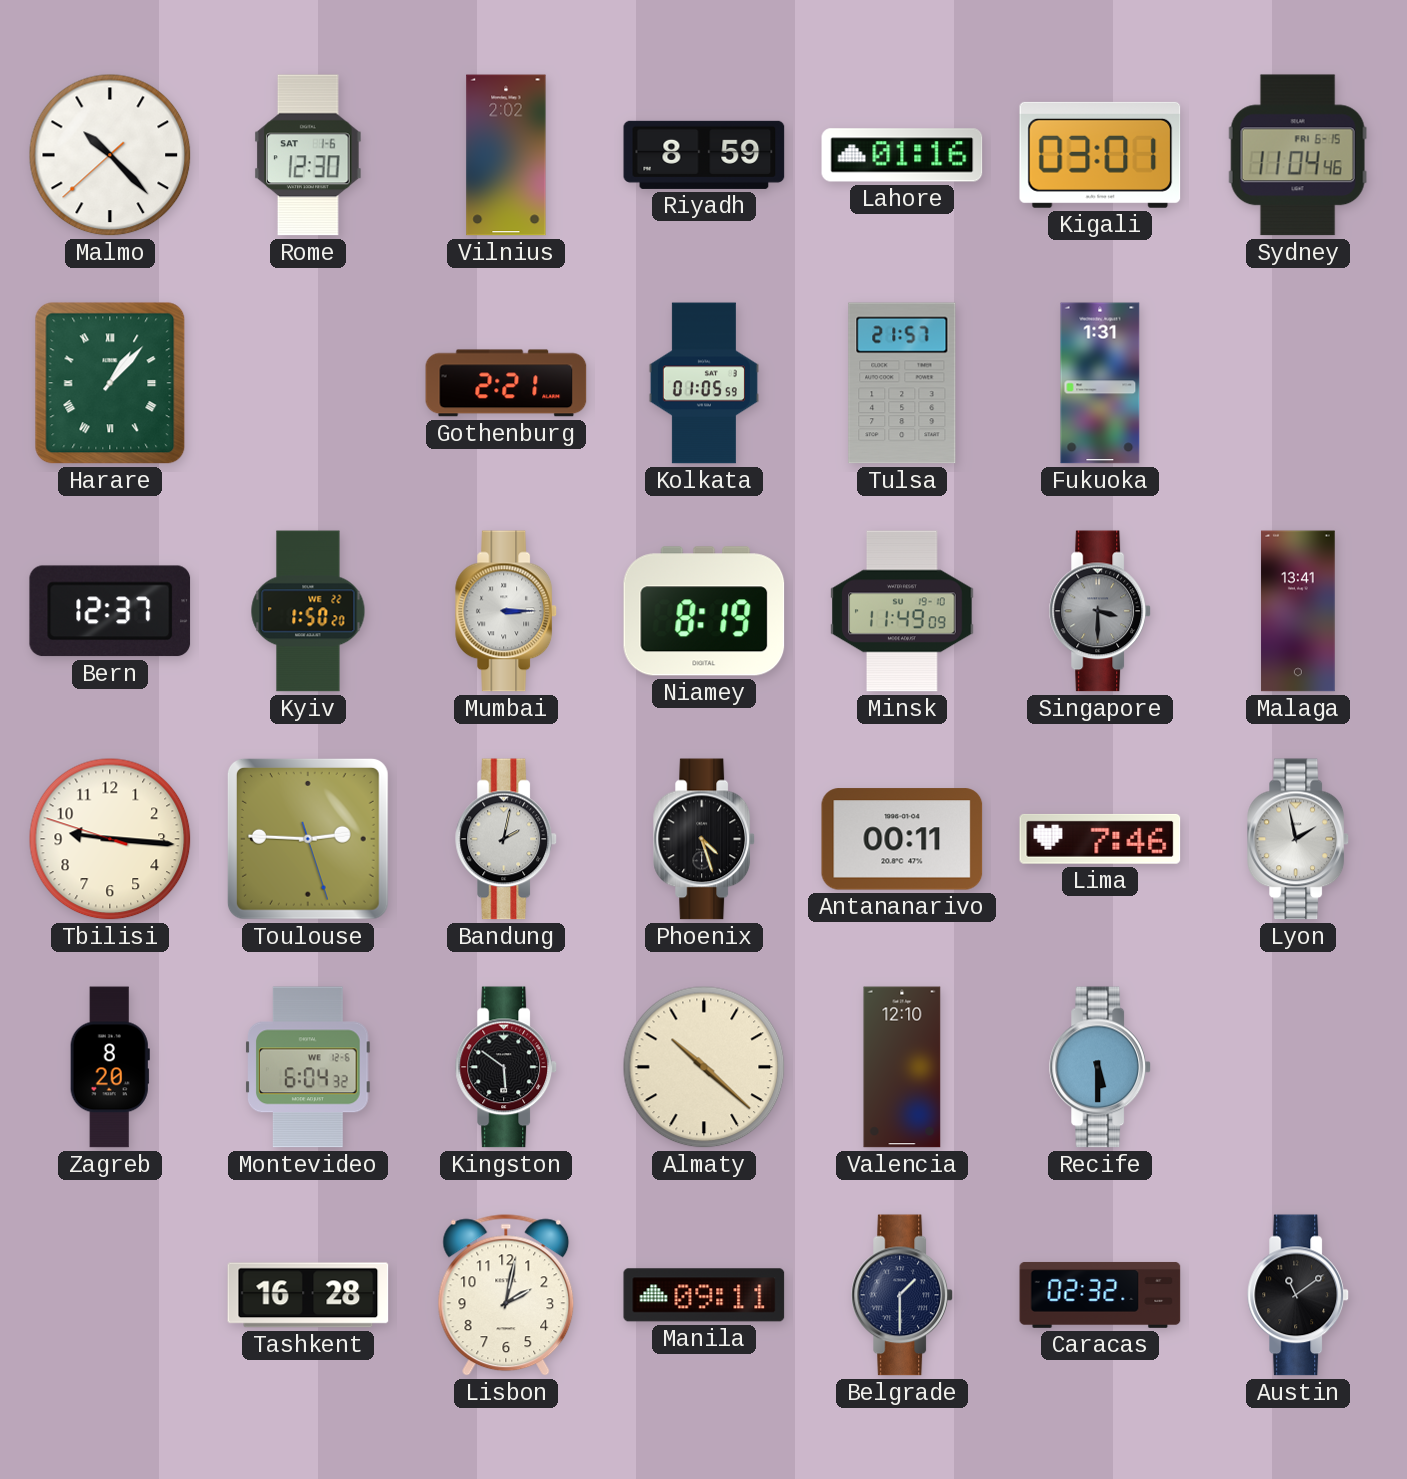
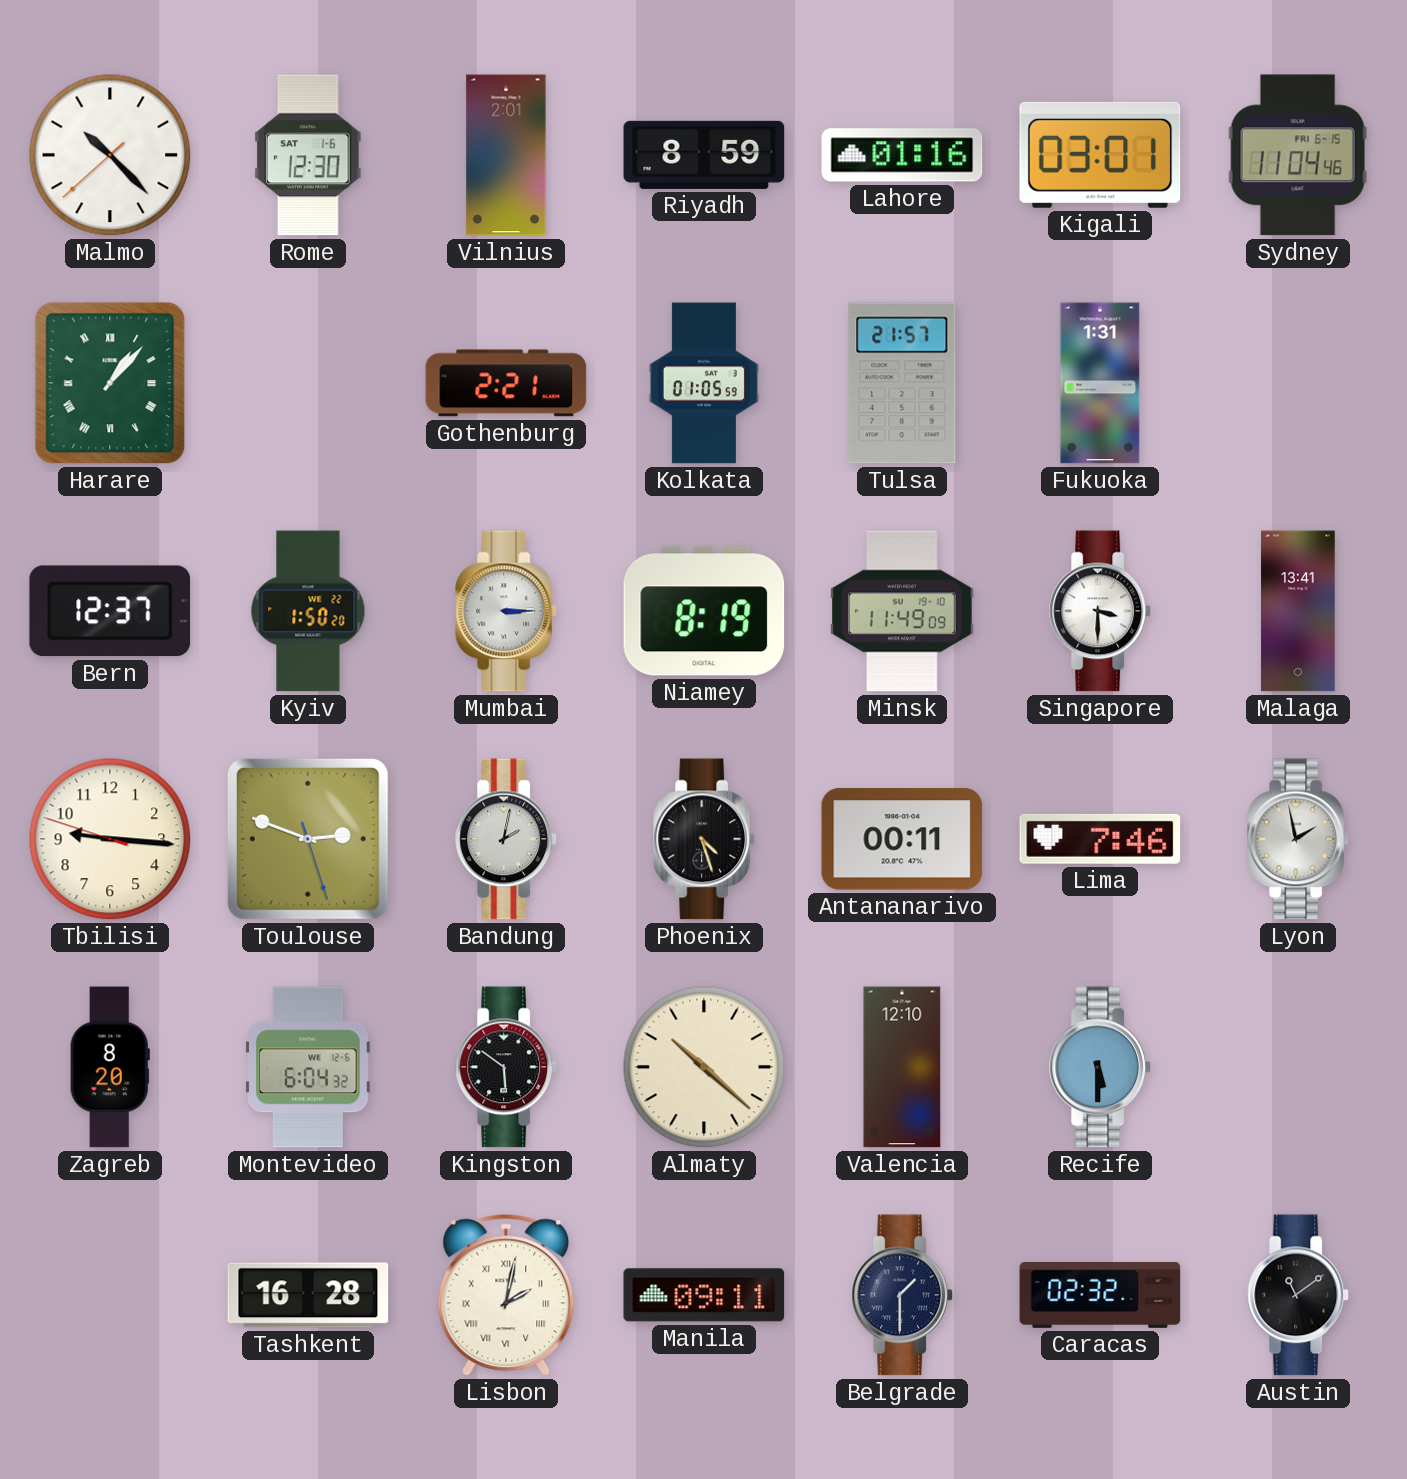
Vilnius: 2:02 -> 2:01 (506, 155)
Singapore dial: grey -> white (1101, 611)
Toulouse: 2:45 -> 2:48 (308, 839)
Lisbon numerals: Arabic -> Roman (506, 1295)
